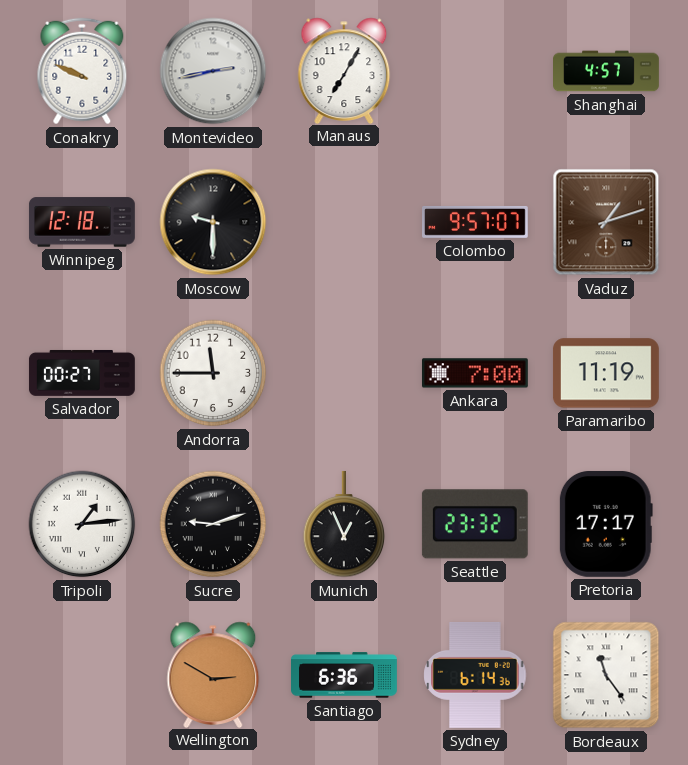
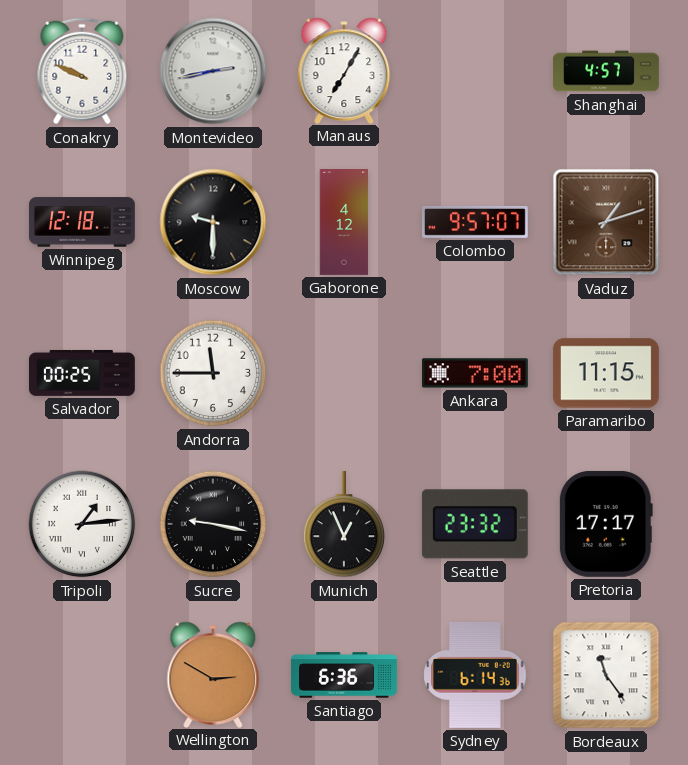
Gaborone: none -> 4:12 (344, 223)
Salvador: 00:27 -> 00:25 (82, 373)
Paramaribo: 11:19 -> 11:15 (606, 373)
Sucre: 9:12 -> 9:17 (213, 524)
